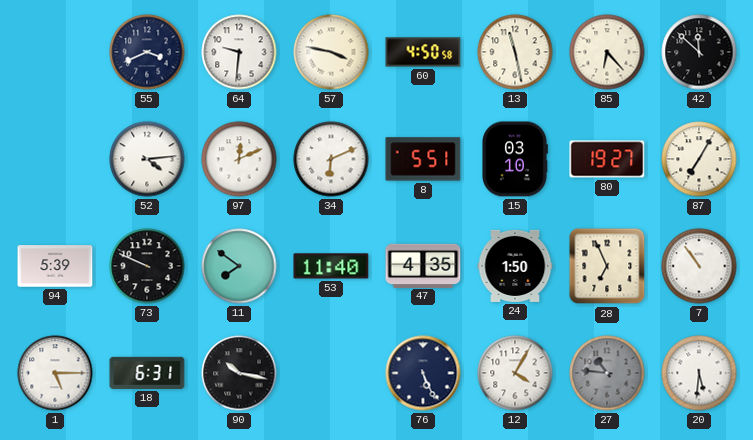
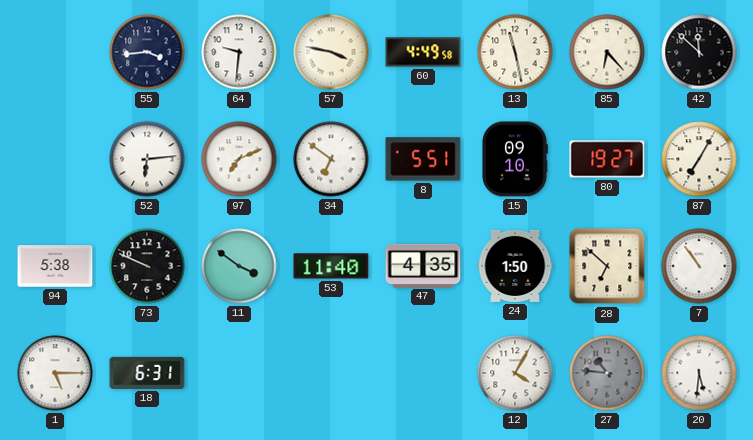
55: 3:41 -> 3:44 (147, 52)
60: 4:50 -> 4:49 (423, 52)
52: 4:14 -> 6:14 (147, 159)
97: 12:11 -> 7:11 (239, 159)
34: 6:11 -> 6:51 (331, 159)
15: 03:10 -> 09:10 (515, 159)
94: 5:39 -> 5:38 (55, 266)
11: 7:51 -> 3:51 (239, 266)
28: 6:56 -> 6:52 (607, 266)
90: 10:17 -> none (239, 373)
76: 5:26 -> none (423, 373)
